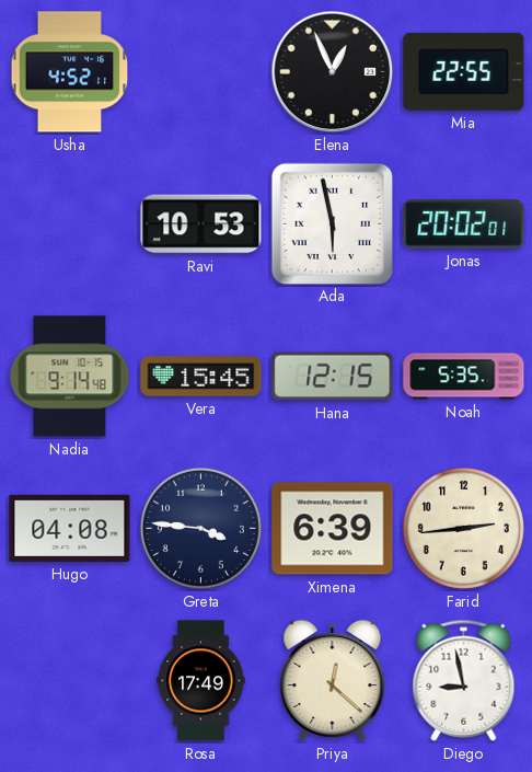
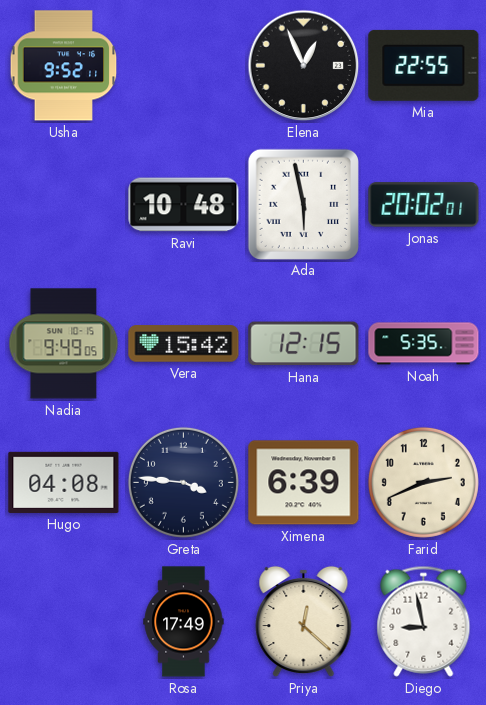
Usha: 4:52 -> 9:52 (64, 66)
Ravi: 10:53 -> 10:48 (184, 205)
Nadia: 9:14 -> 9:49 (64, 344)
Vera: 15:45 -> 15:42 (184, 344)
Farid: 2:44 -> 2:41 (423, 482)
